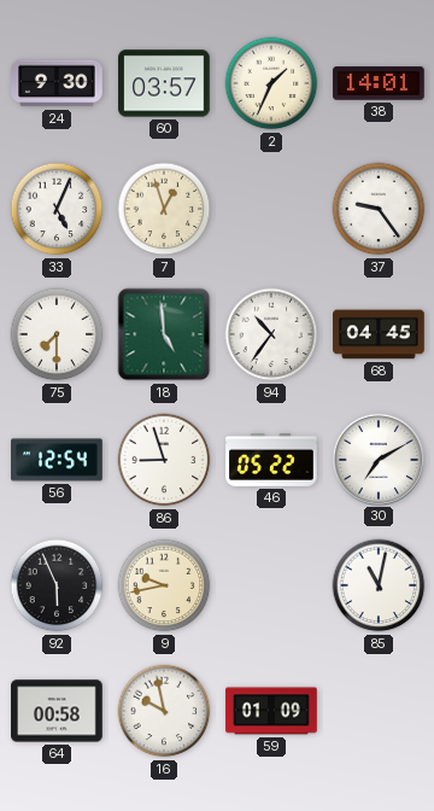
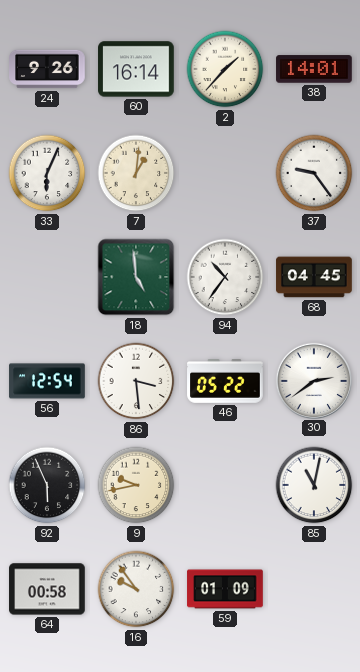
24: 9:30 -> 9:26 (47, 69)
60: 03:57 -> 16:14 (136, 69)
2: 1:34 -> 1:37 (225, 69)
33: 5:04 -> 6:04 (47, 173)
7: 12:57 -> 1:01 (136, 173)
75: 7:30 -> none (57, 334)
86: 8:57 -> 3:29 (136, 381)
30: 7:10 -> 2:39 (313, 380)
16: 9:58 -> 9:54 (136, 589)
